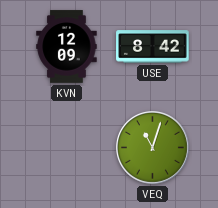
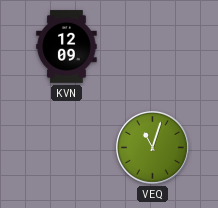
USE: 8:42 -> none (153, 47)
